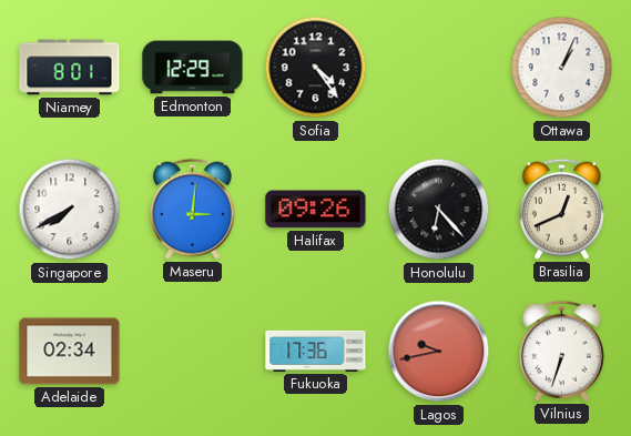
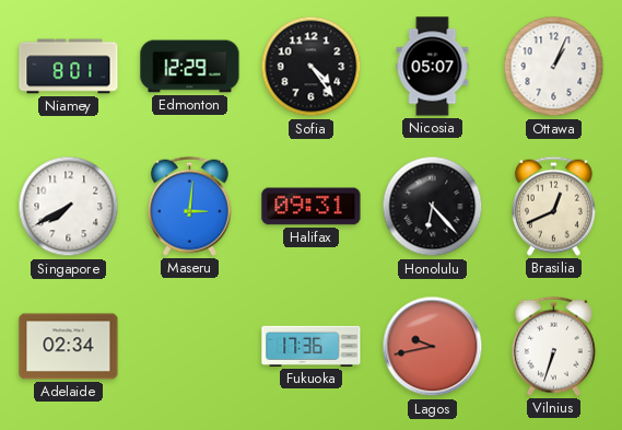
Nicosia: none -> 05:07 (433, 67)
Halifax: 09:26 -> 09:31 (312, 207)
